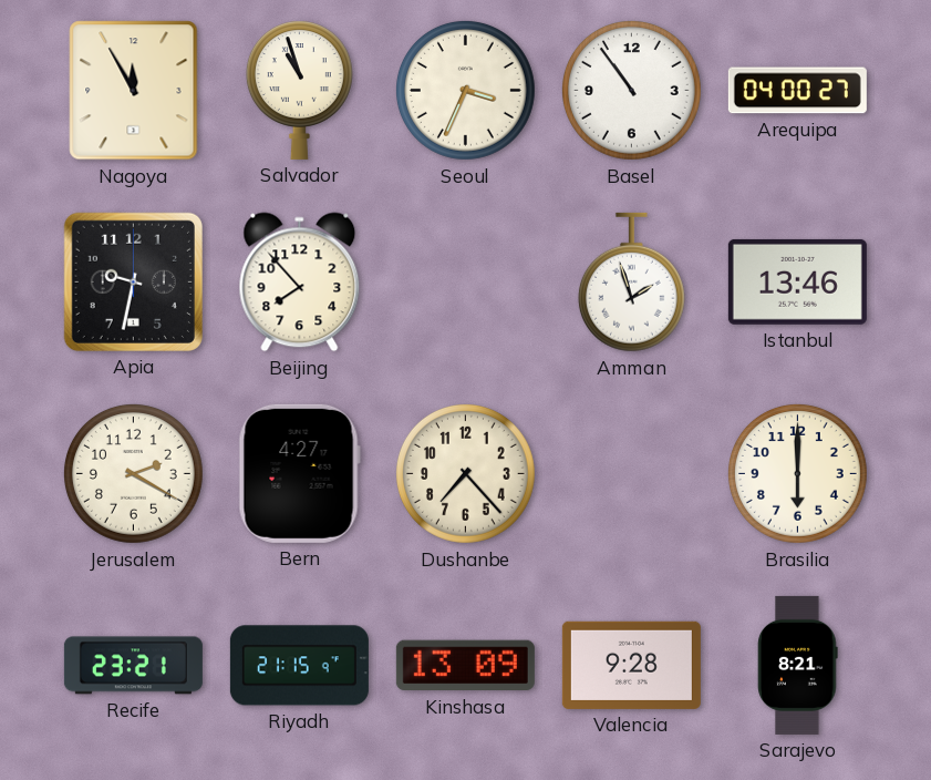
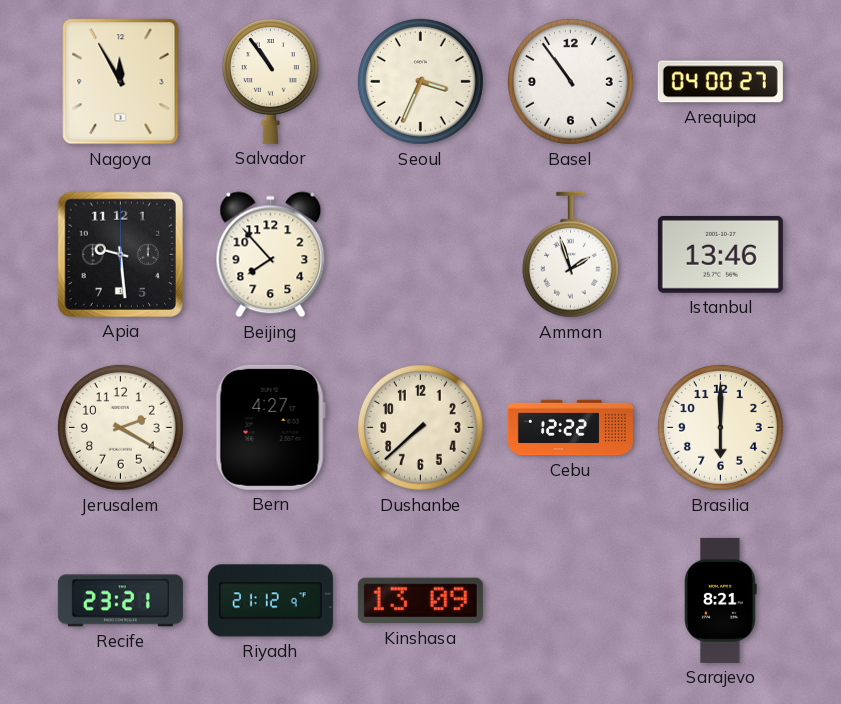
Salvador: 10:57 -> 10:54 (270, 81)
Apia: 9:32 -> 9:29 (120, 254)
Dushanbe: 7:23 -> 7:38 (420, 427)
Cebu: none -> 12:22 (570, 428)
Riyadh: 21:15 -> 21:12 (270, 601)
Valencia: 9:28 -> none (631, 665)
